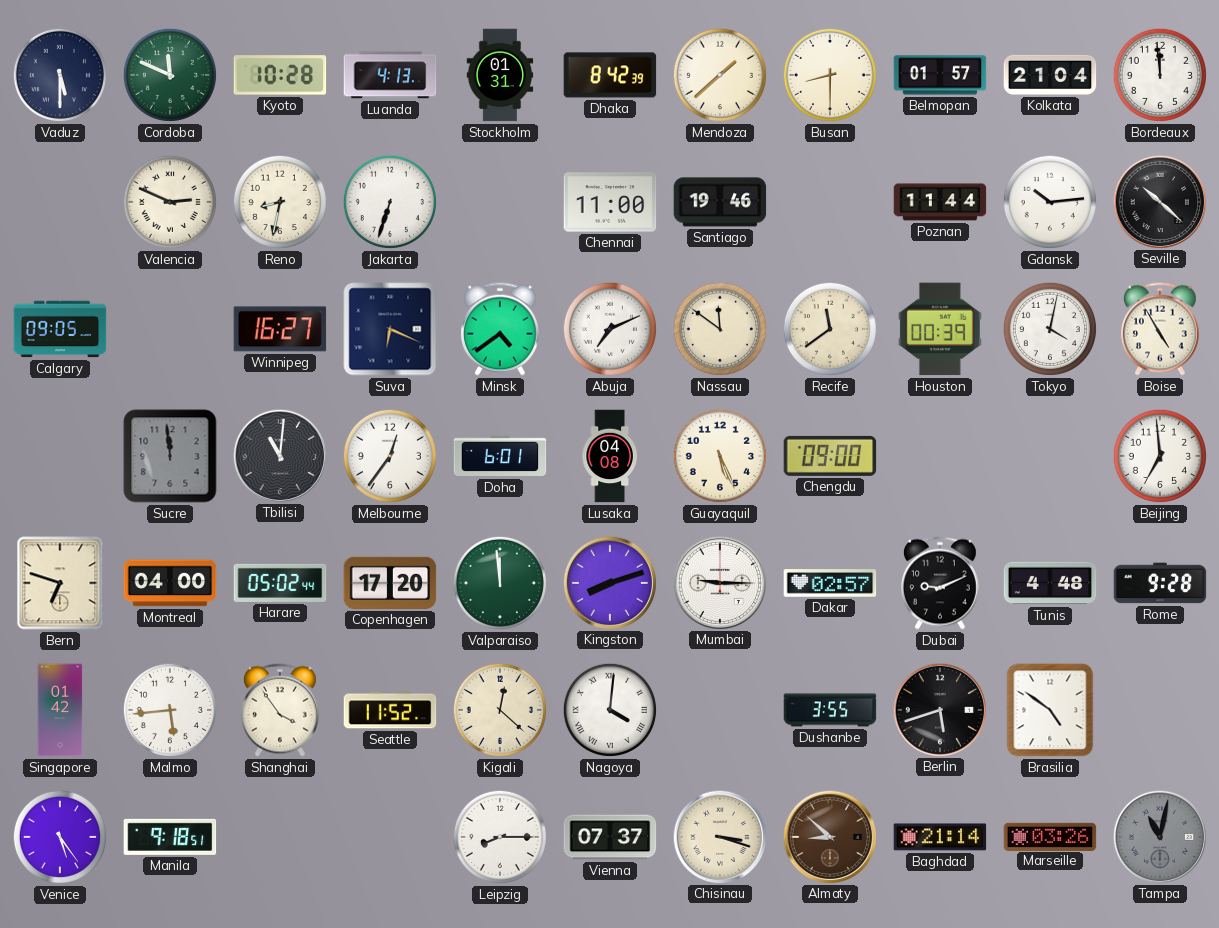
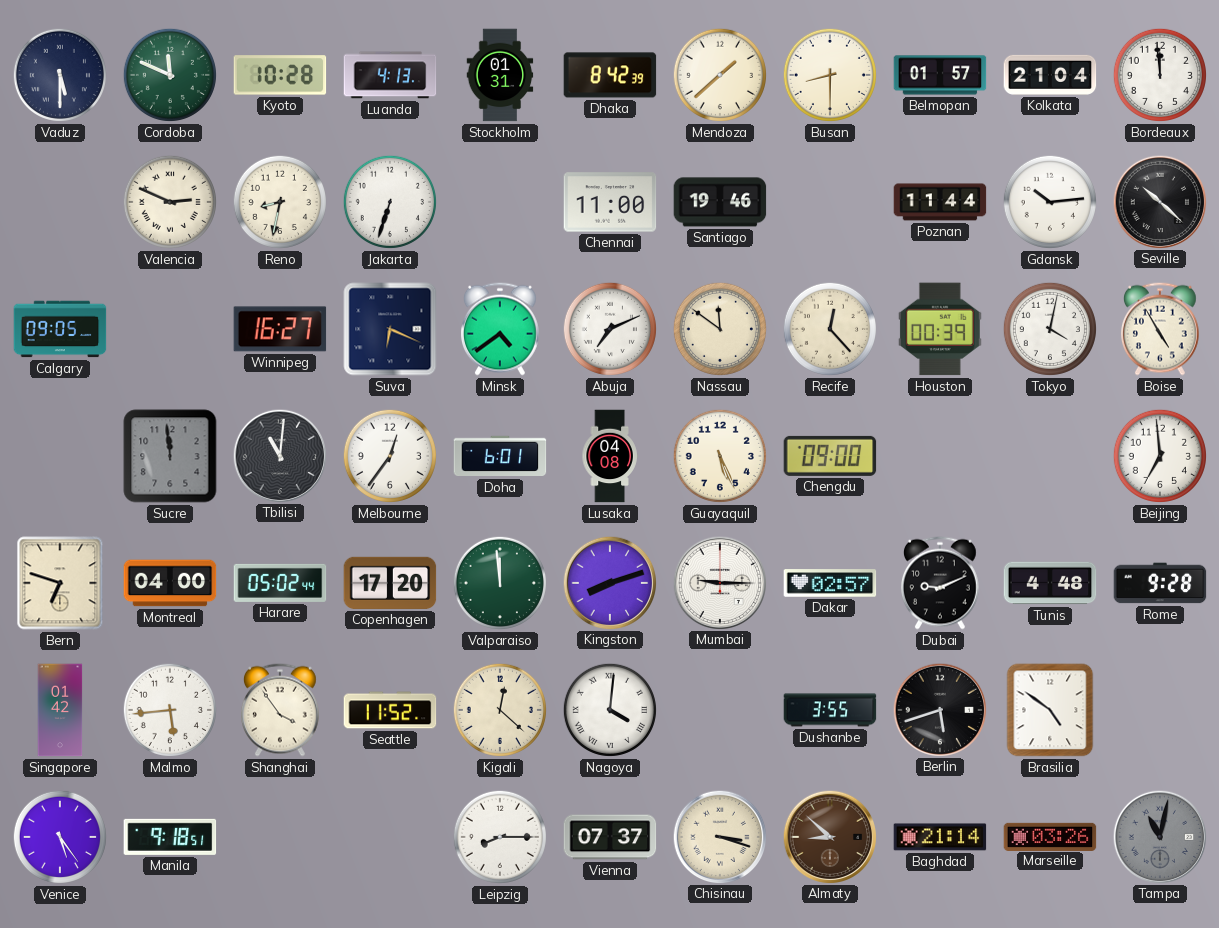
Recife: 11:39 -> 12:23 (830, 329)
